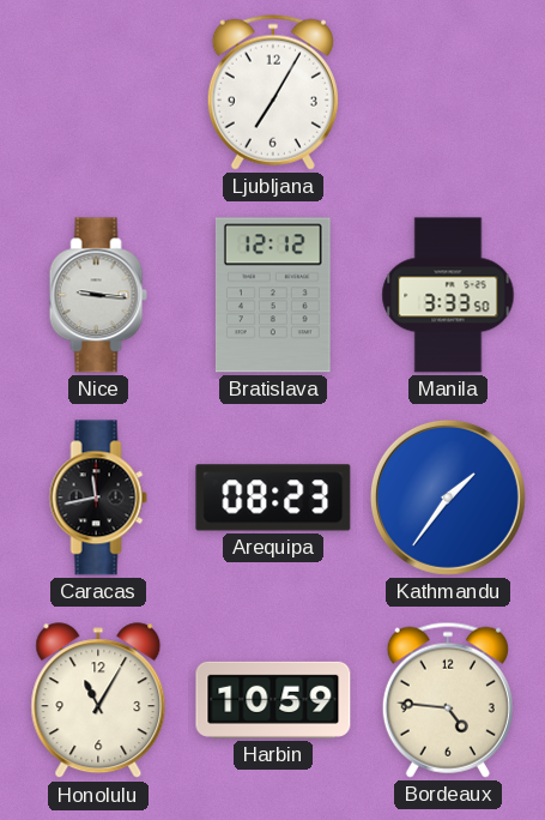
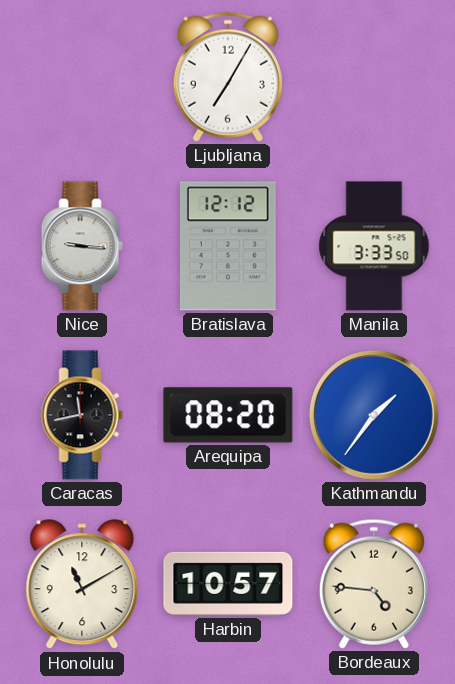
Arequipa: 08:23 -> 08:20 (228, 415)
Honolulu: 11:05 -> 11:10 (82, 585)
Harbin: 10:59 -> 10:57 (228, 584)
